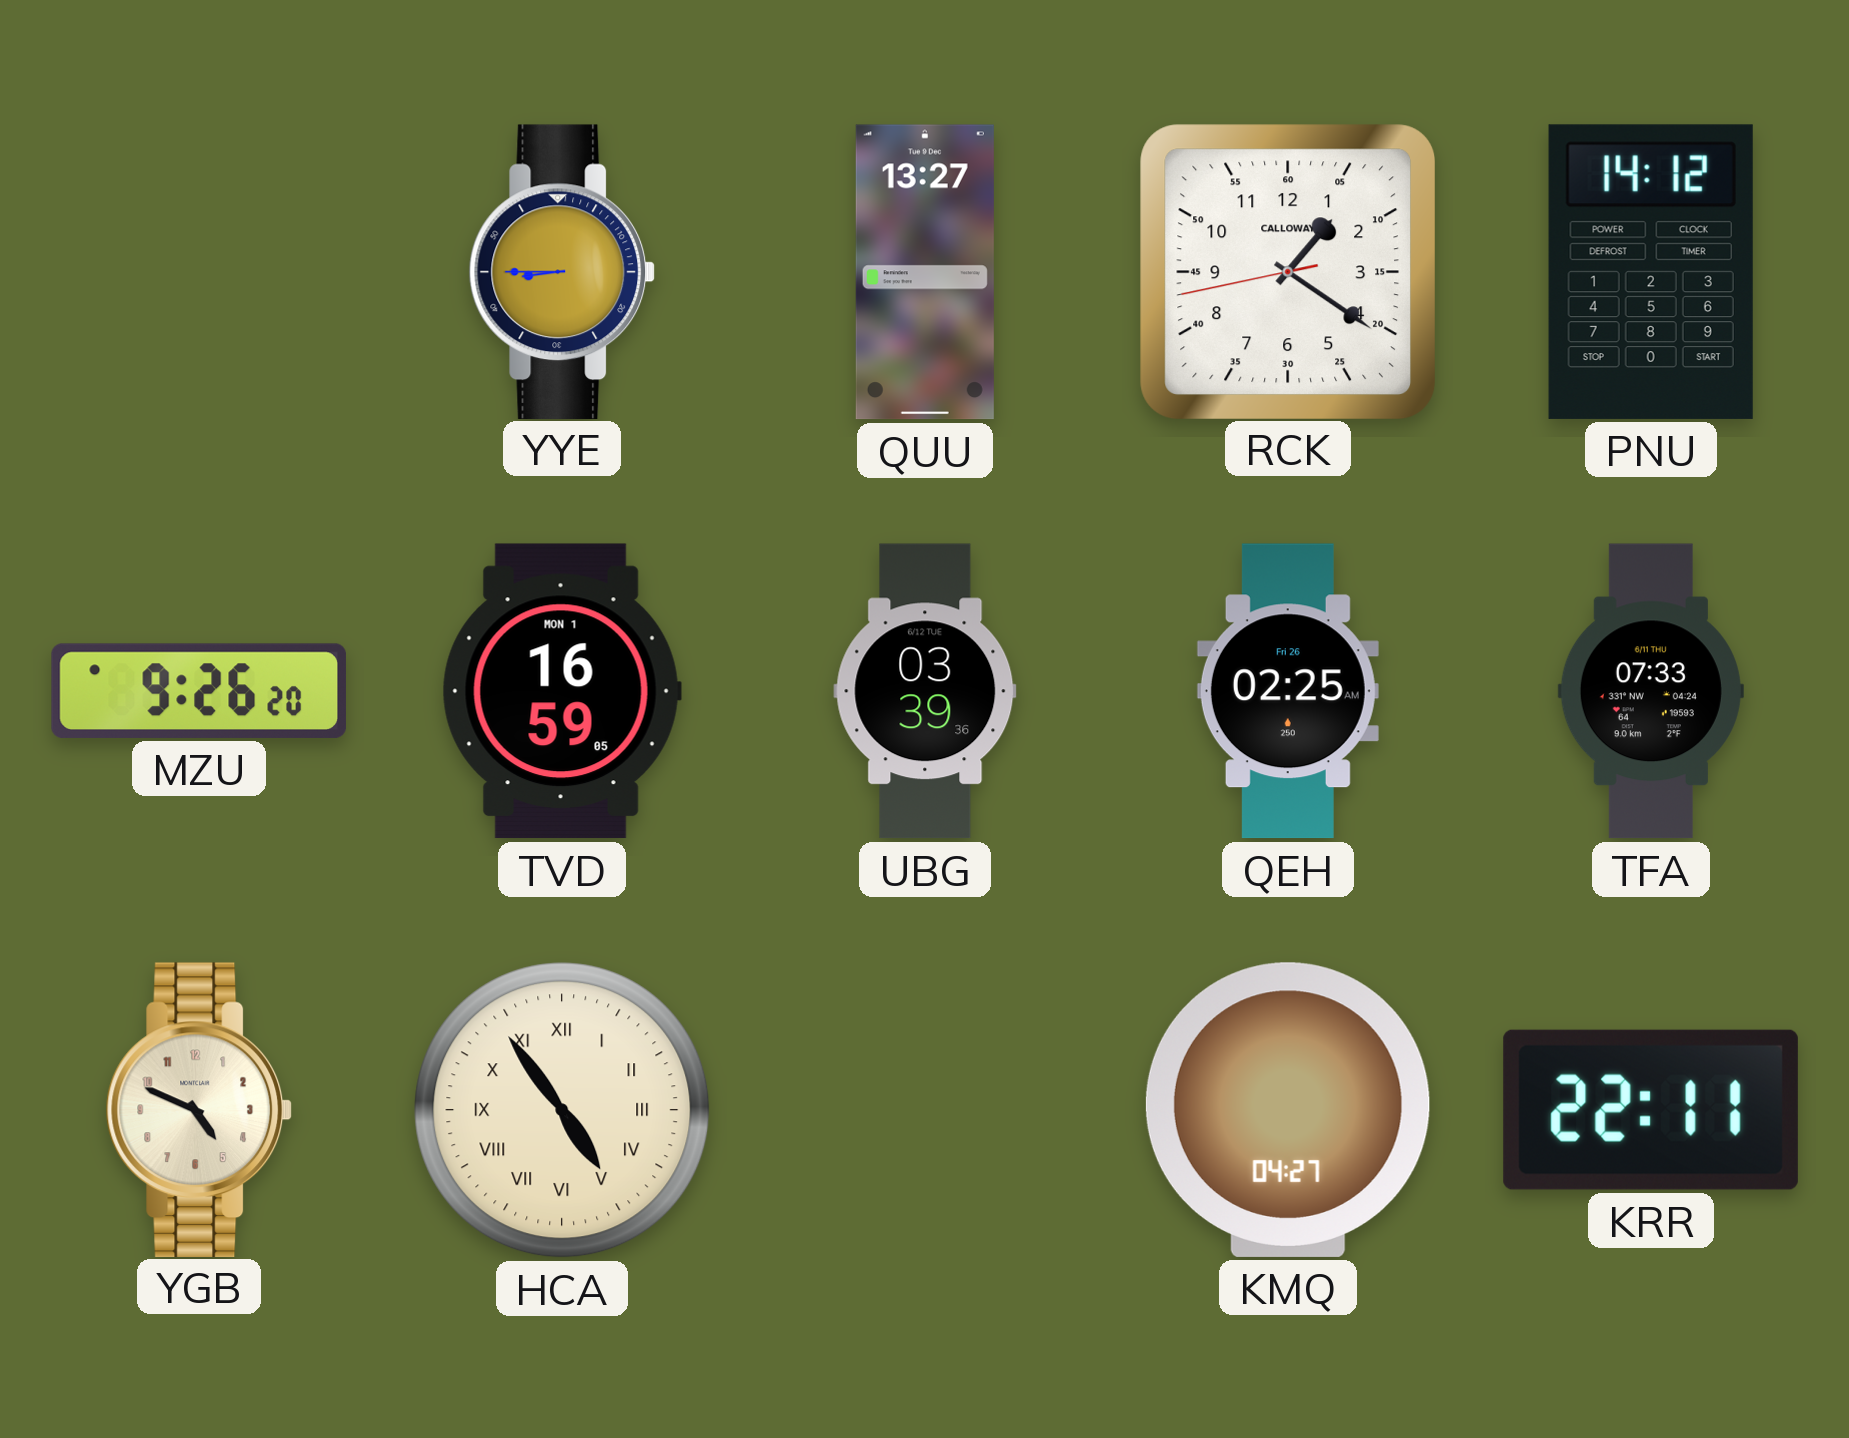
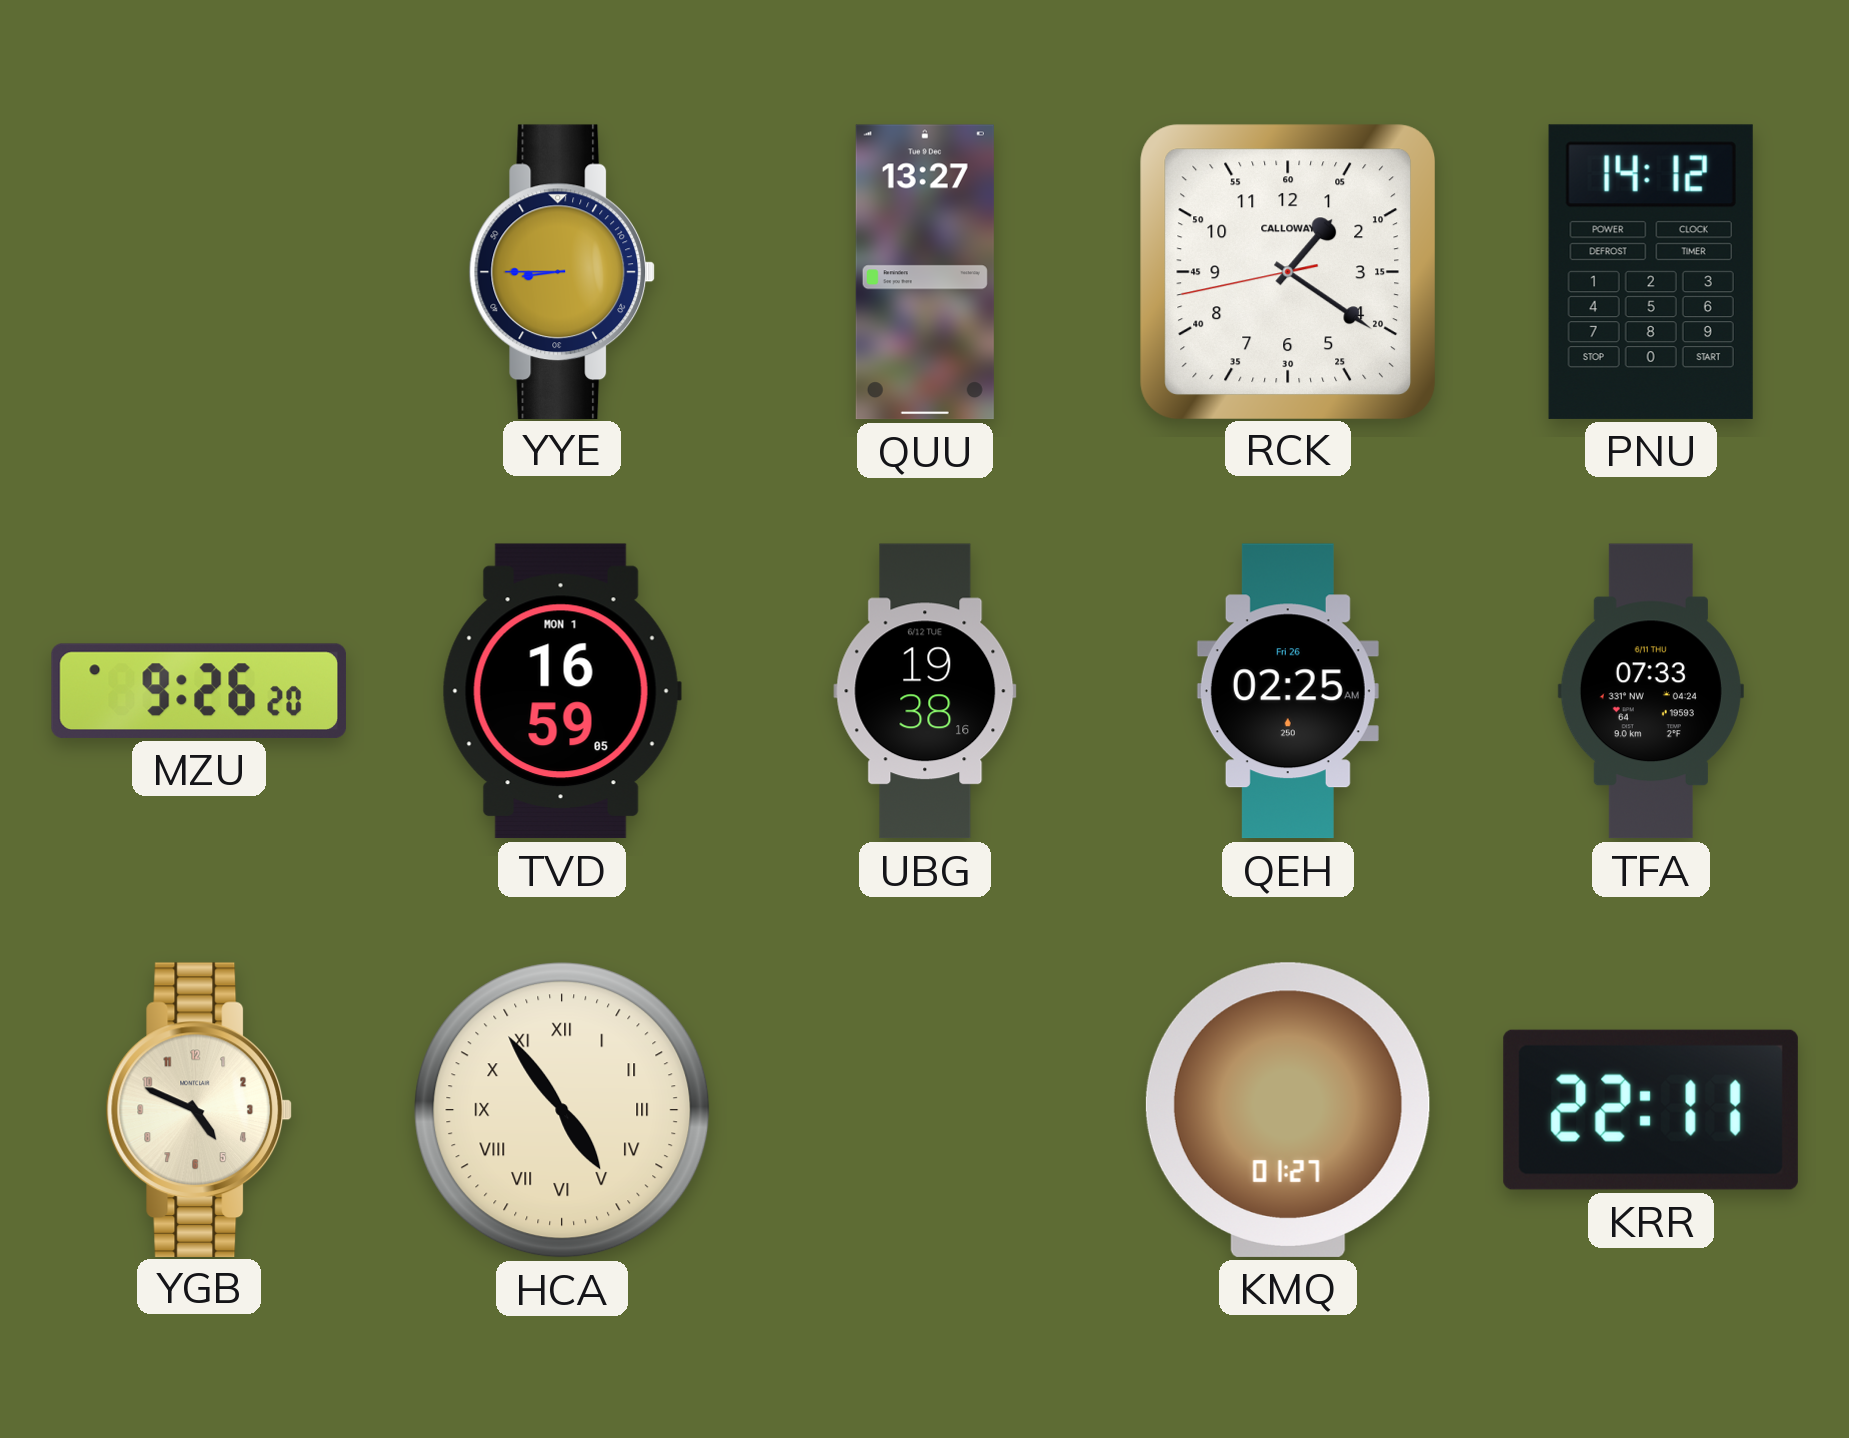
UBG: 03:39 -> 19:38 (925, 691)
KMQ: 04:27 -> 01:27 (1288, 1110)
